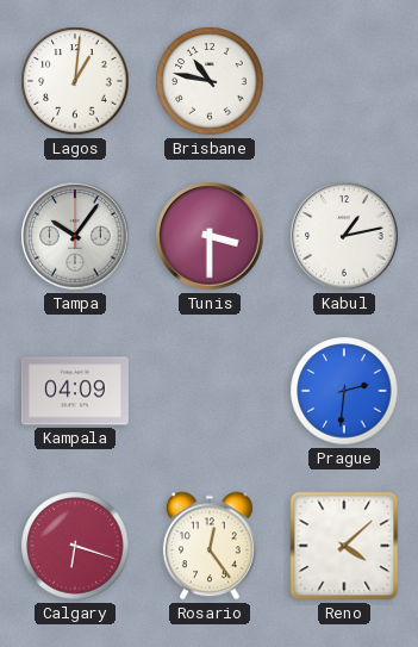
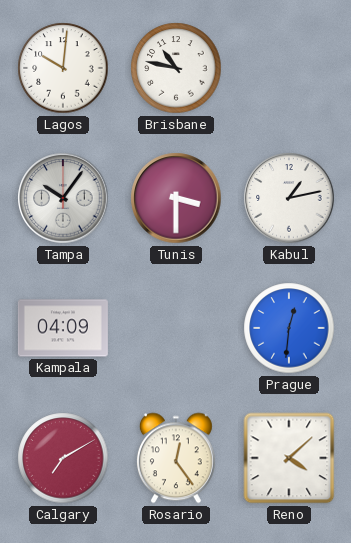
Lagos: 1:01 -> 10:01 (63, 68)
Prague: 2:31 -> 12:31 (289, 328)
Calgary: 6:18 -> 7:10 (63, 458)
